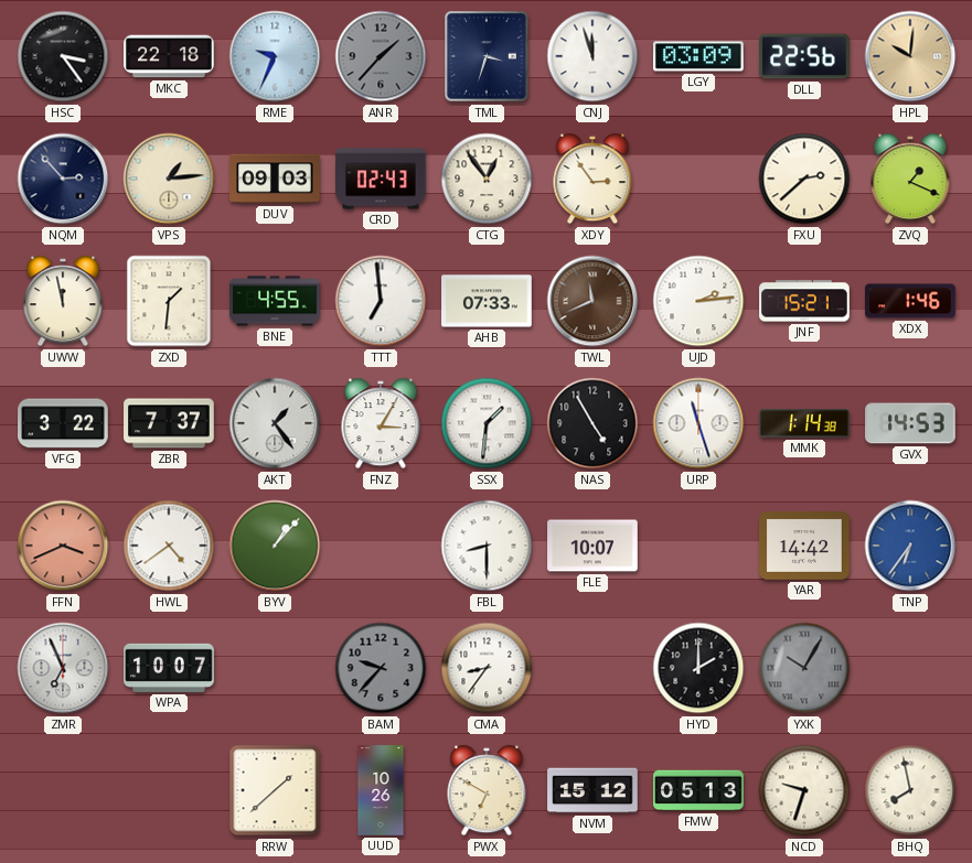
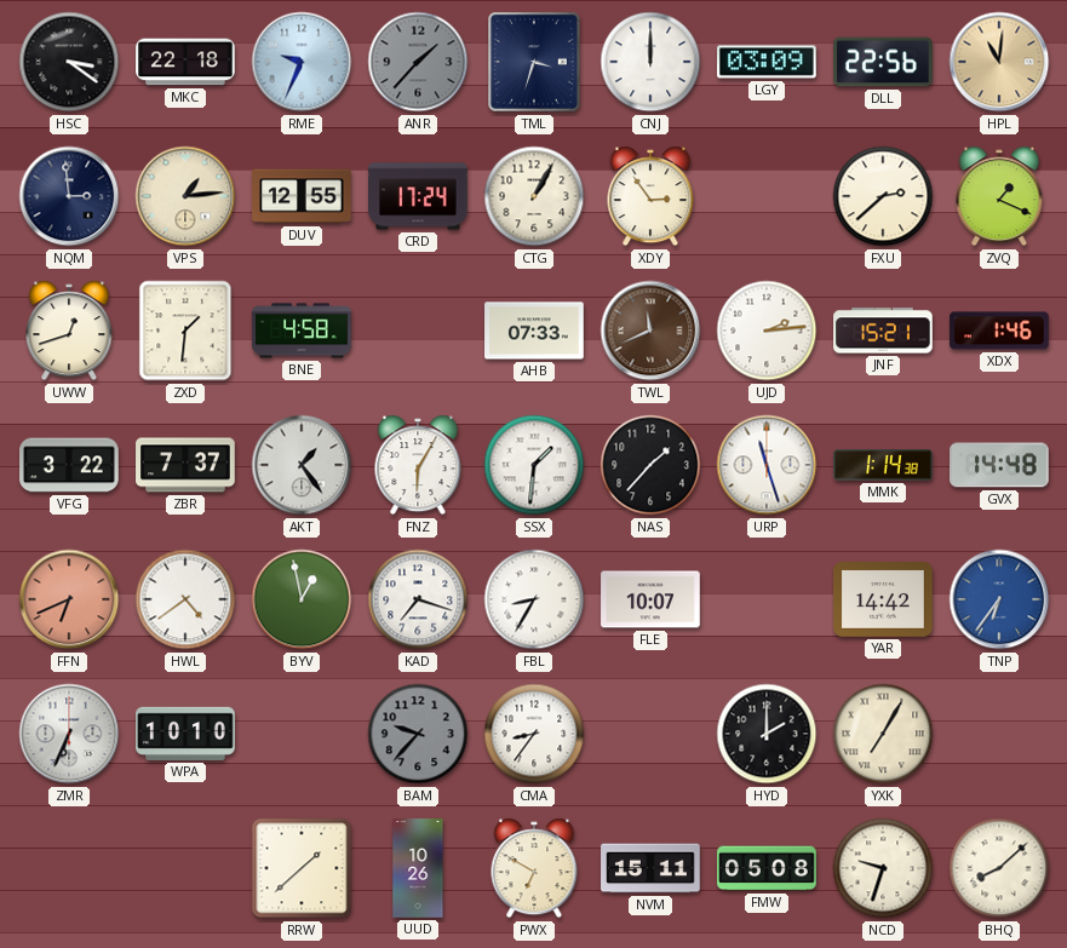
HSC: 3:24 -> 3:21 (69, 62)
CNJ: 11:57 -> 12:00 (650, 62)
HPL: 10:01 -> 11:01 (999, 62)
NQM: 2:53 -> 2:59 (69, 196)
DUV: 09:03 -> 12:55 (302, 196)
CRD: 02:43 -> 17:24 (418, 196)
CTG: 12:54 -> 1:05 (534, 196)
UWW: 11:58 -> 12:42 (69, 331)
BNE: 4:55 -> 4:58 (302, 331)
TTT: 6:59 -> none (381, 301)
FNZ: 3:05 -> 6:05 (418, 465)
NAS: 4:55 -> 1:37 (650, 465)
GVX: 14:53 -> 14:48 (999, 465)
FFN: 3:41 -> 6:41 (69, 599)
BYV: 1:07 -> 12:58 (302, 599)
KAD: none -> 7:18 (418, 599)
FBL: 8:30 -> 8:35 (534, 599)
ZMR: 6:56 -> 6:34 (69, 734)
WPA: 10:07 -> 10:10 (185, 734)
YXK: 10:05 -> 7:05 (883, 734)
YXK dial: grey -> cream (883, 734)
NVM: 15:12 -> 15:11 (650, 868)
FMW: 05:13 -> 05:08 (767, 868)
BHQ: 7:58 -> 8:08 (999, 868)
